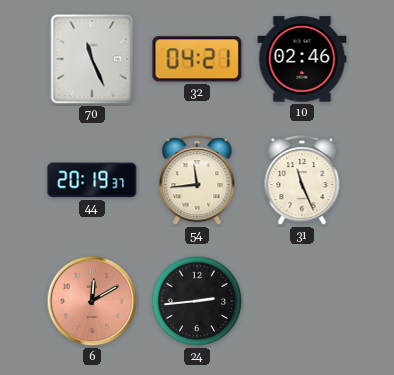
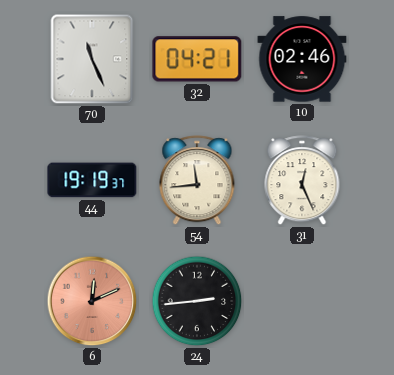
44: 20:19 -> 19:19 (92, 180)
31: 11:26 -> 12:26 (302, 181)
6: 12:10 -> 12:11 (92, 301)
